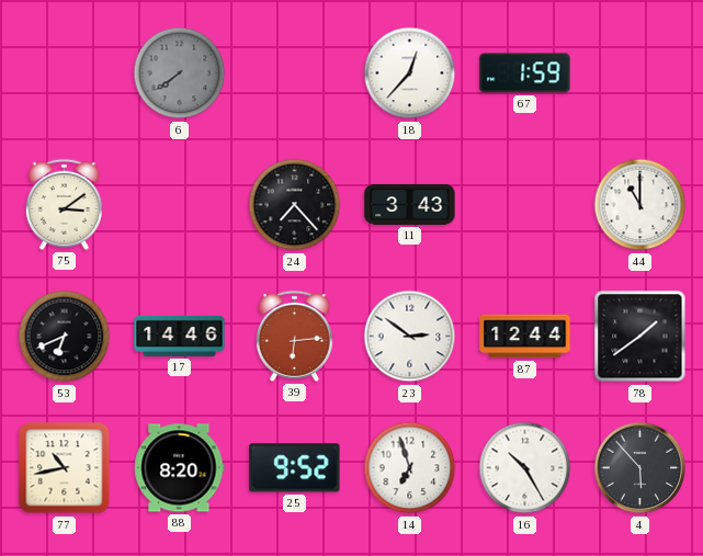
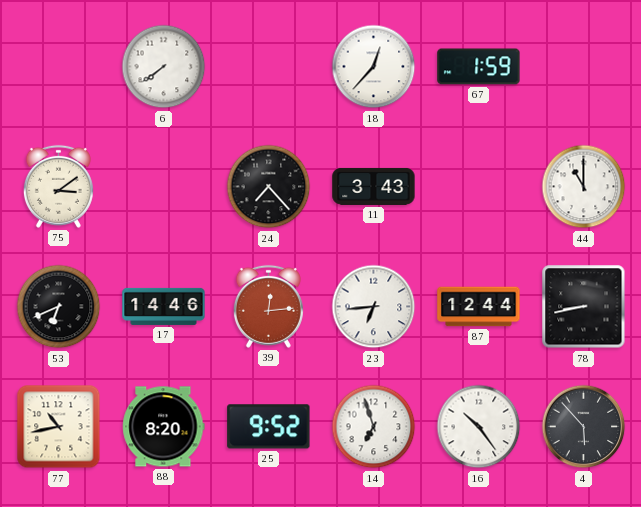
6 dial: grey -> white (164, 67)
39: 6:14 -> 12:14 (268, 306)
23: 2:51 -> 6:44 (374, 307)
78: 1:39 -> 8:43 (584, 307)
16: 10:25 -> 10:24 (479, 427)
